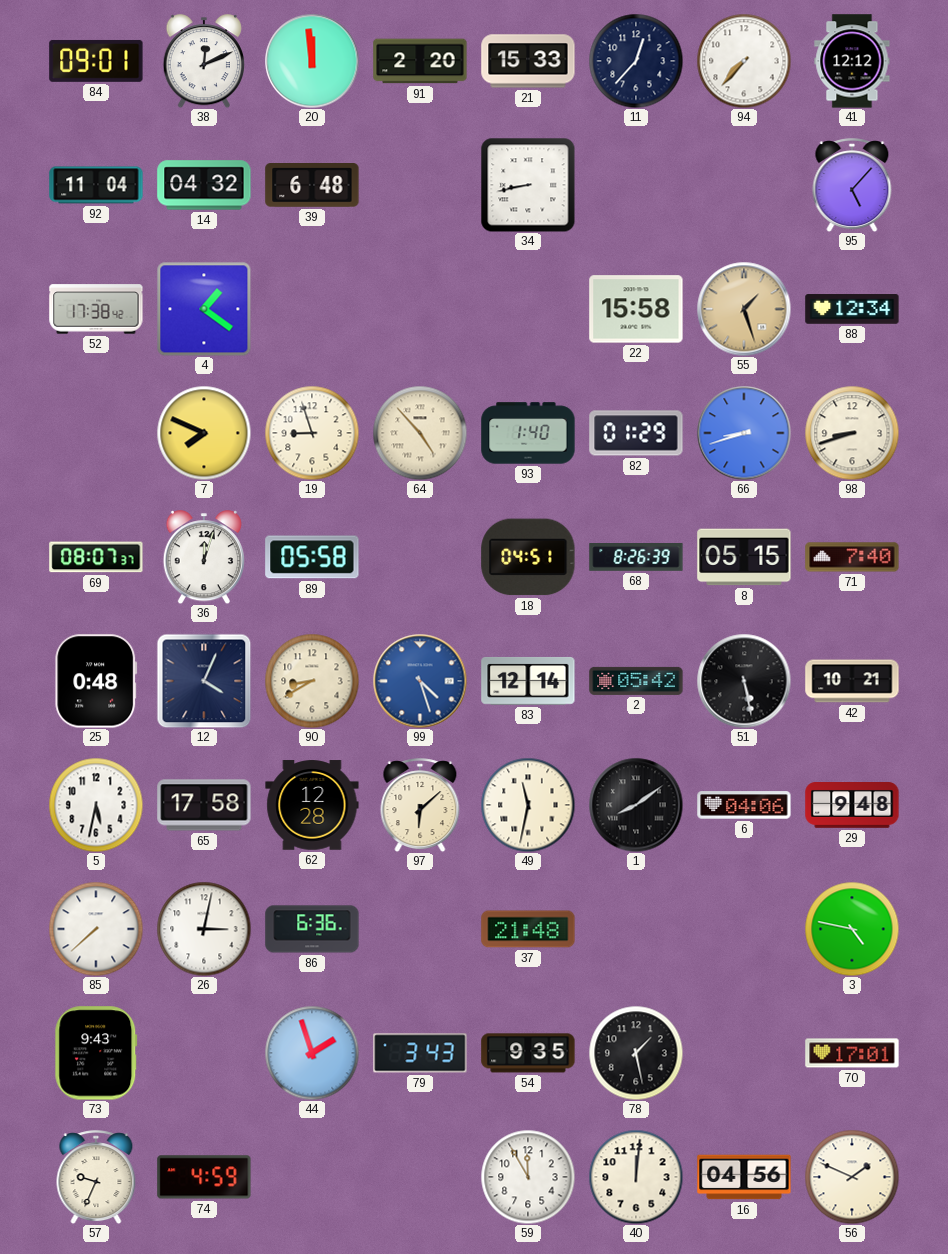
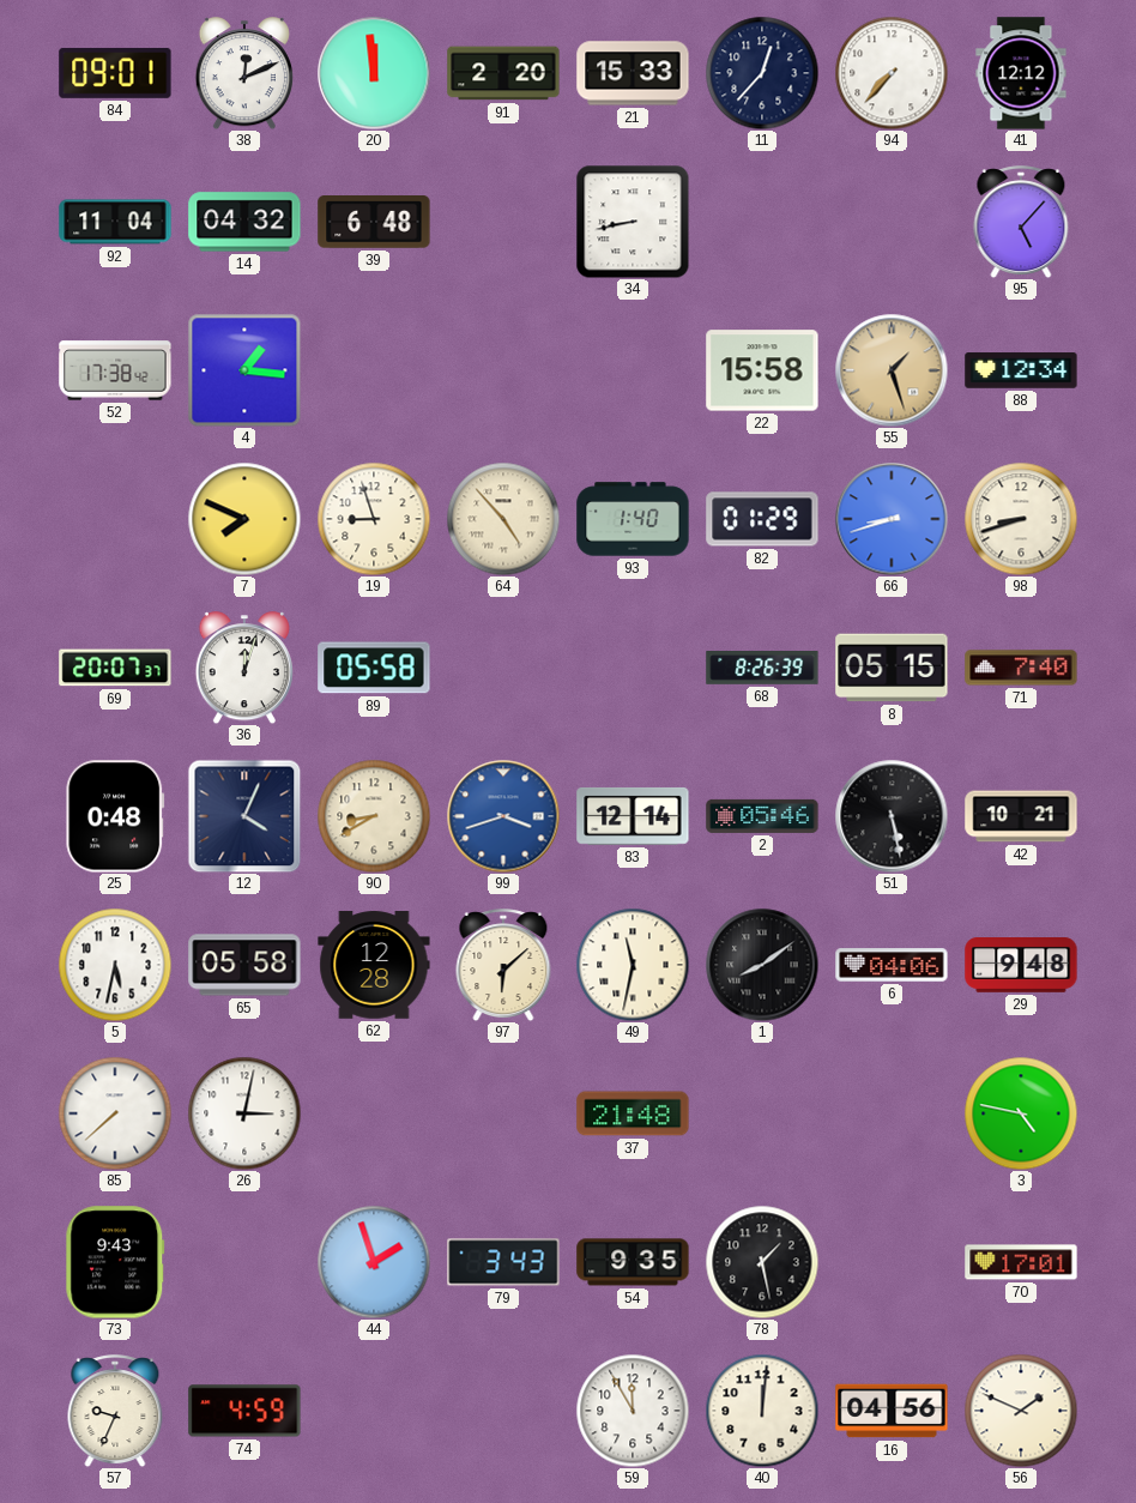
4: 1:21 -> 1:16 (244, 370)
69: 08:07 -> 20:07 (115, 668)
18: 04:51 -> none (528, 557)
99: 4:27 -> 3:42 (503, 816)
2: 05:42 -> 05:46 (762, 816)
65: 17:58 -> 05:58 (244, 965)
86: 6:36 -> none (312, 929)
